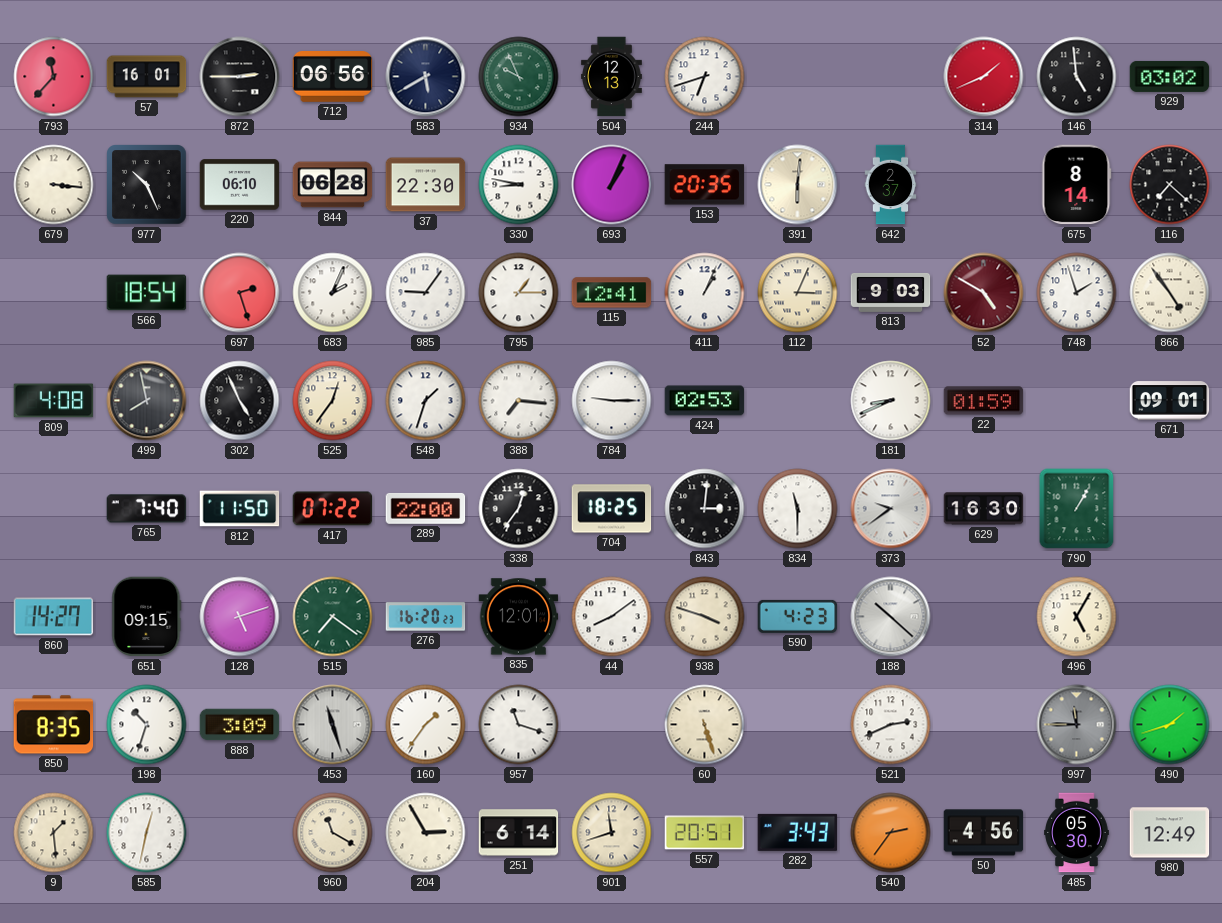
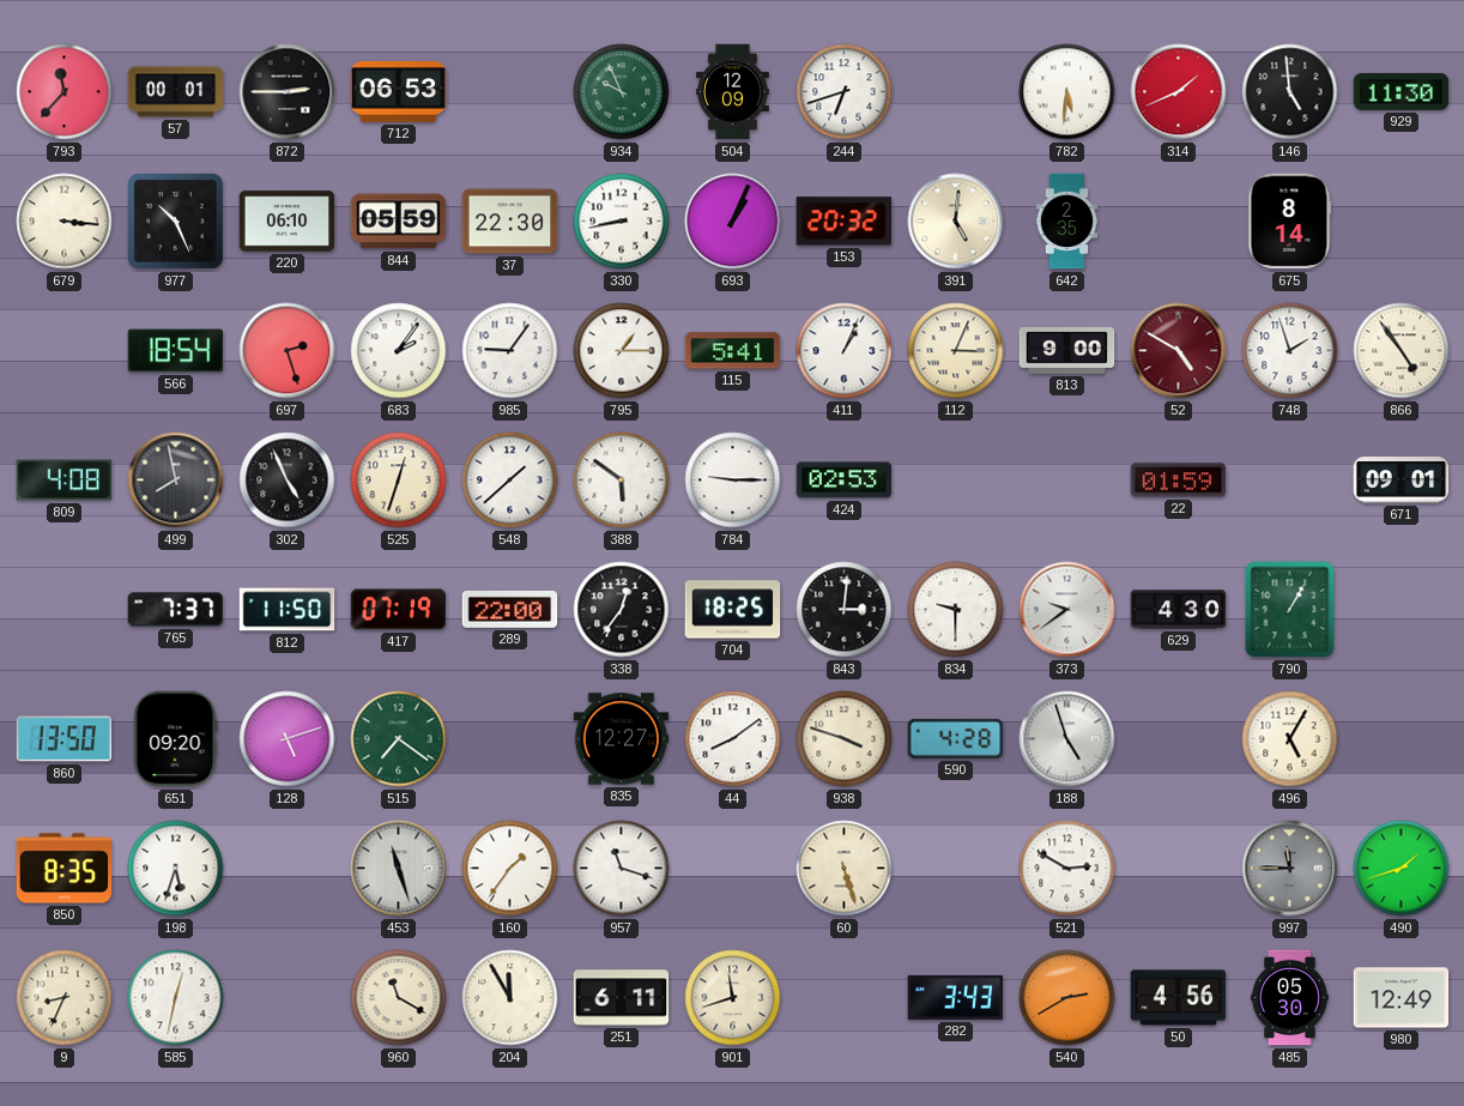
57: 16:01 -> 00:01 (176, 92)
712: 06:56 -> 06:53 (399, 92)
583: 5:40 -> none (426, 77)
504: 12:13 -> 12:09 (732, 92)
782: none -> 5:31 (1067, 92)
929: 03:02 -> 11:30 (1402, 91)
844: 06:28 -> 05:59 (399, 222)
330: 8:47 -> 8:43 (622, 222)
153: 20:35 -> 20:32 (845, 222)
391: 6:01 -> 5:01 (956, 222)
642: 2:37 -> 2:35 (1067, 222)
116: 7:22 -> none (1170, 185)
683: 2:04 -> 2:06 (399, 351)
115: 12:41 -> 5:41 (733, 351)
813: 9:03 -> 9:00 (1067, 350)
525: 12:36 -> 12:33 (399, 481)
548: 1:33 -> 1:38 (510, 481)
388: 7:16 -> 5:51 (622, 481)
181: 8:41 -> none (891, 401)
765: 7:40 -> 7:37 (176, 610)
417: 07:22 -> 07:19 (399, 610)
834: 11:30 -> 9:30 (956, 610)
629: 16:30 -> 4:30 (1179, 610)
860: 14:27 -> 13:50 (65, 739)
651: 09:15 -> 09:20 (176, 739)
276: 16:20 -> none (426, 617)
835: 12:01 -> 12:27 (622, 739)
590: 4:23 -> 4:28 (956, 738)
188: 10:22 -> 4:57 (1067, 739)
198: 10:33 -> 5:33 (176, 869)
888: 3:09 -> none (240, 725)
521: 2:41 -> 2:50 (1067, 869)
9: 1:29 -> 8:34 (65, 998)
204: 2:55 -> 11:55 (510, 998)
251: 6:14 -> 6:11 (622, 998)
557: 20:51 -> none (705, 833)
540: 2:36 -> 2:40 (1067, 998)
